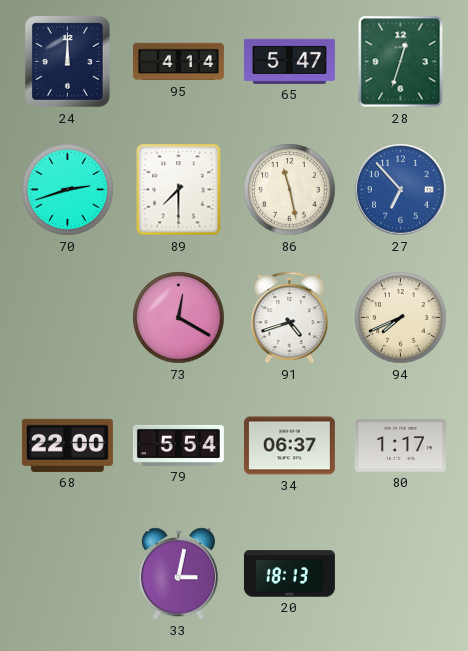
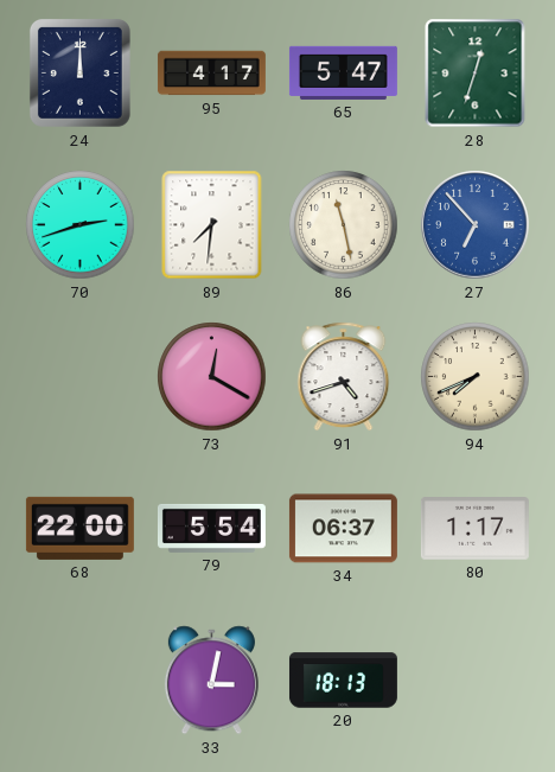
95: 4:14 -> 4:17 (211, 74)
89: 7:30 -> 7:31 (212, 225)
